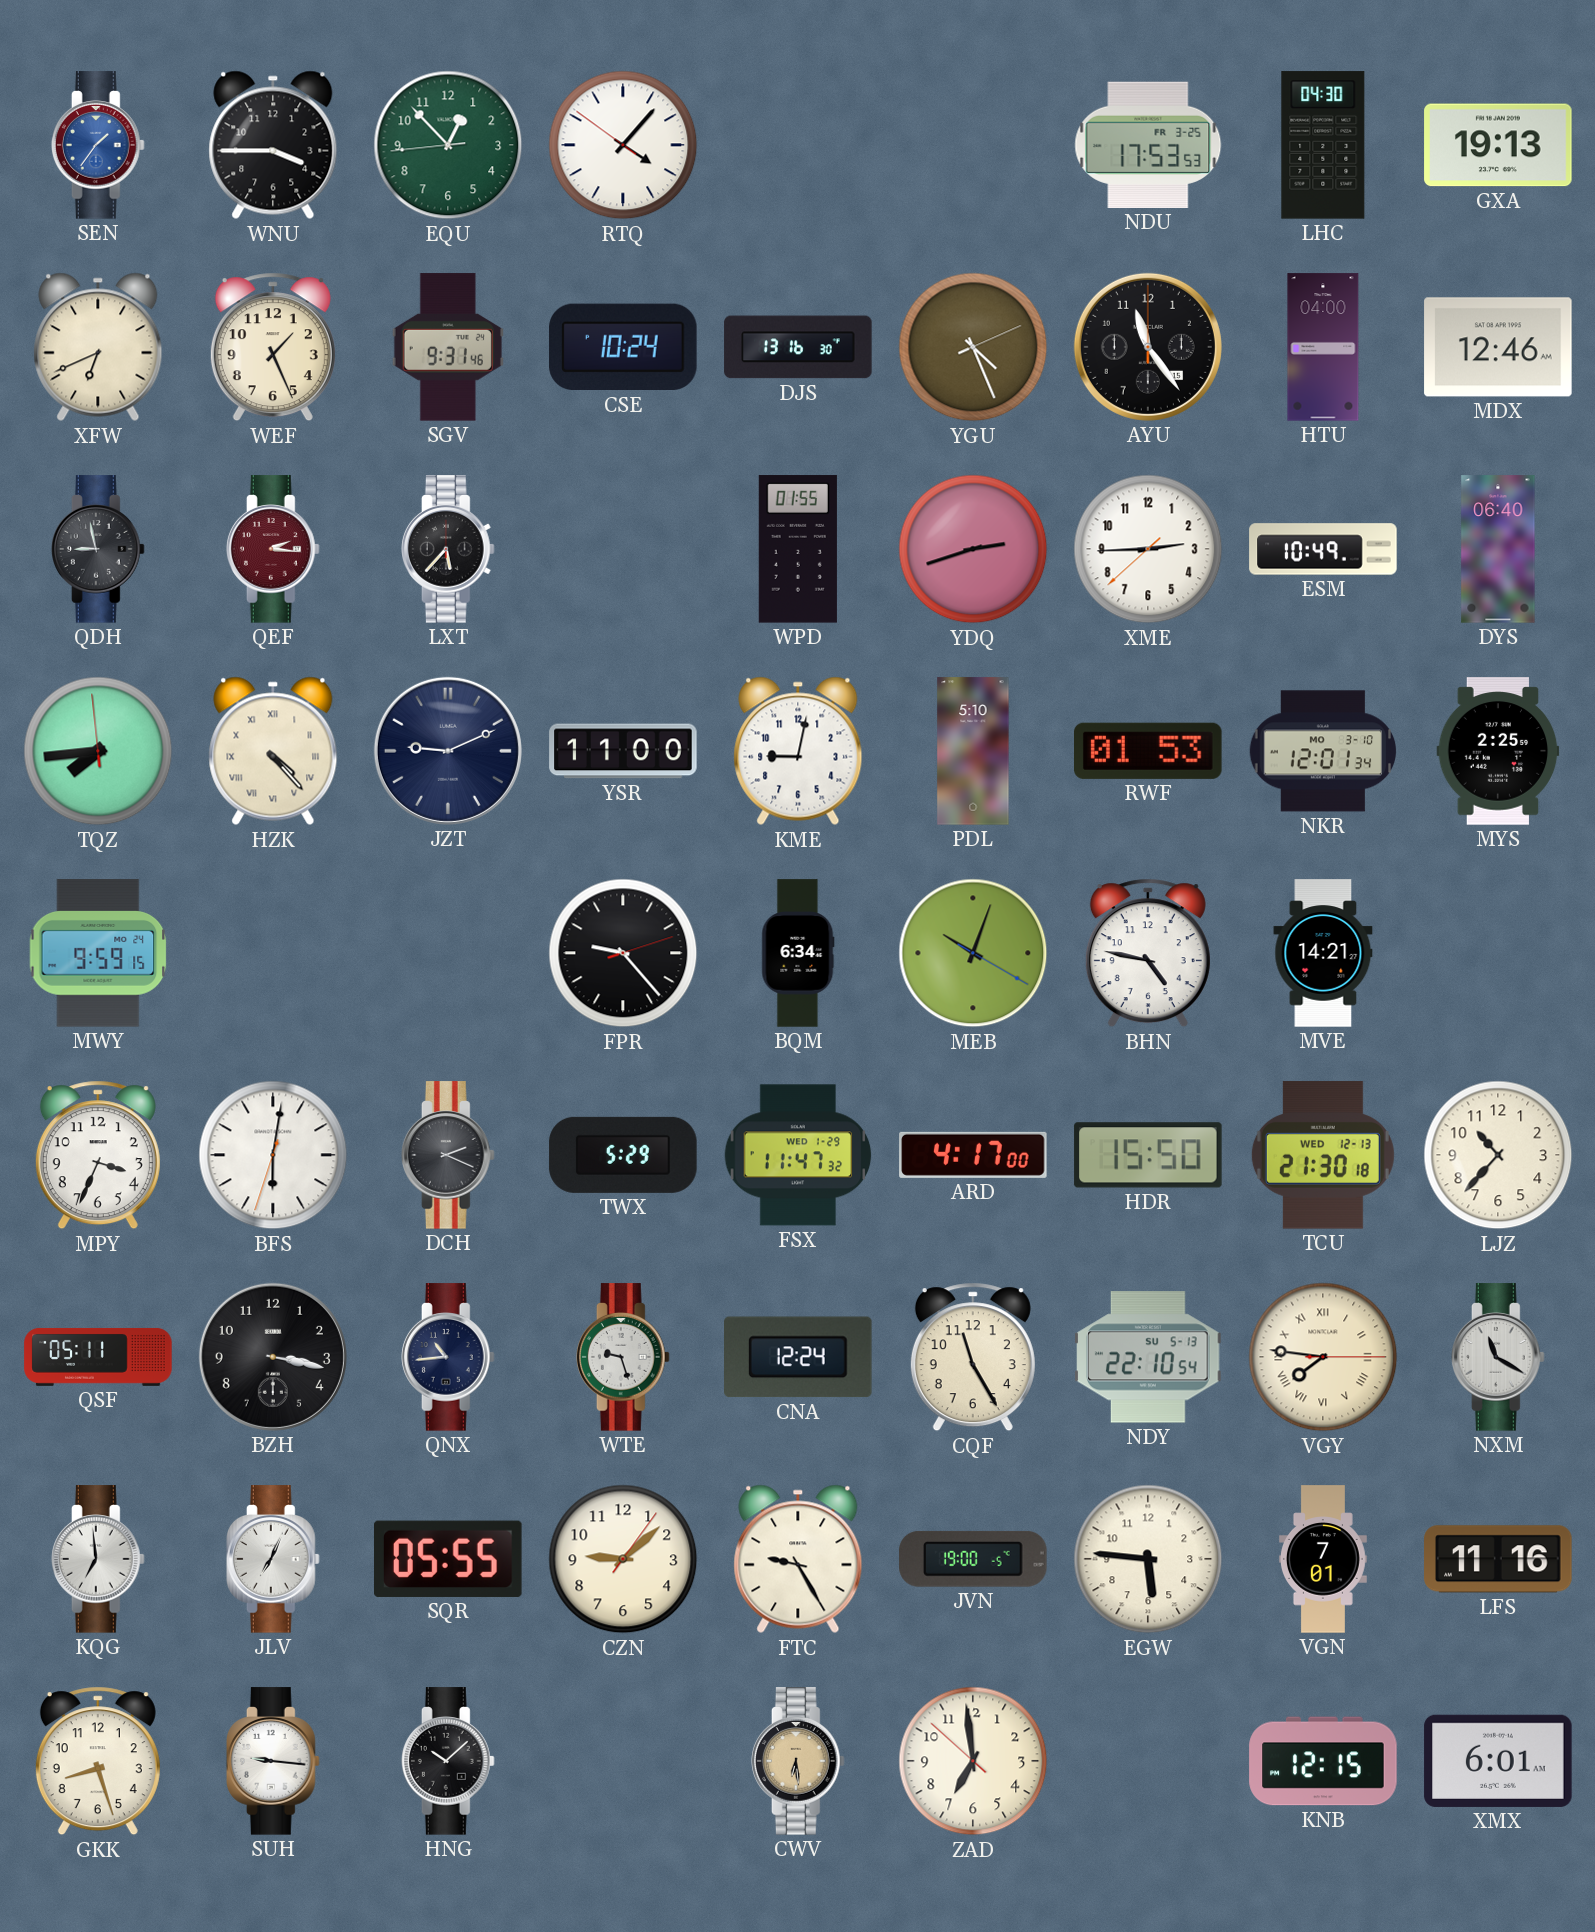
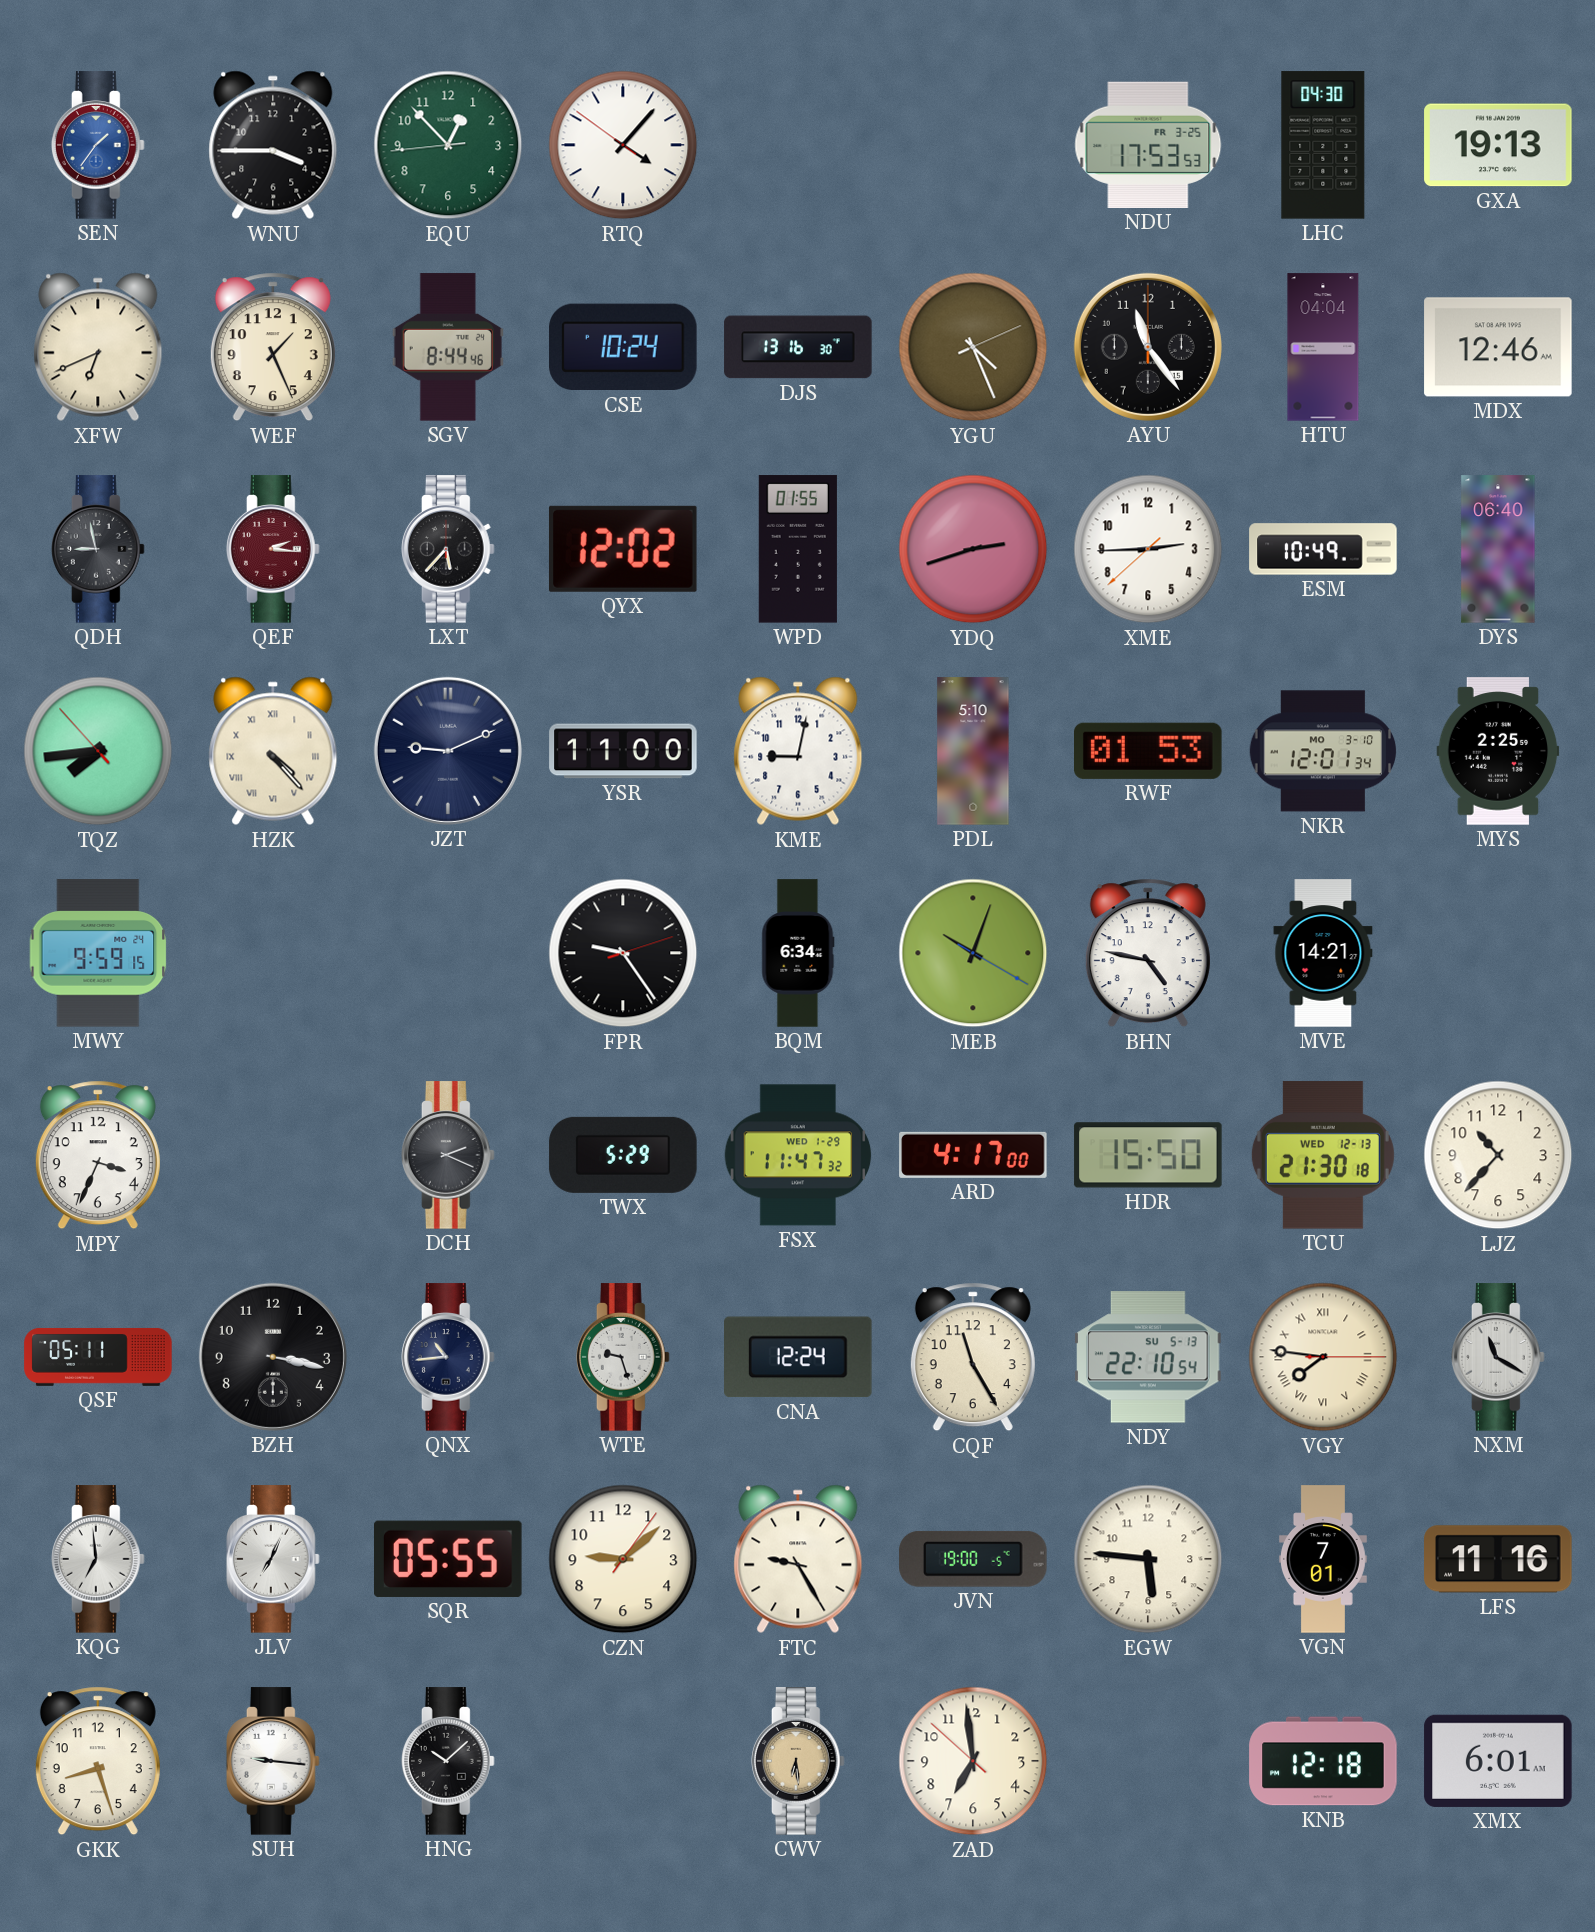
SGV: 9:31 -> 8:44 (448, 347)
HTU: 04:00 -> 04:04 (1323, 347)
QYX: none -> 12:02 (623, 549)
TQZ: 7:43:59 -> 7:43:53 (98, 751)
FPR: 9:23 -> 9:24 (623, 953)
BFS: 6:01 -> none (273, 1155)
KNB: 12:15 -> 12:18 (1323, 1761)
